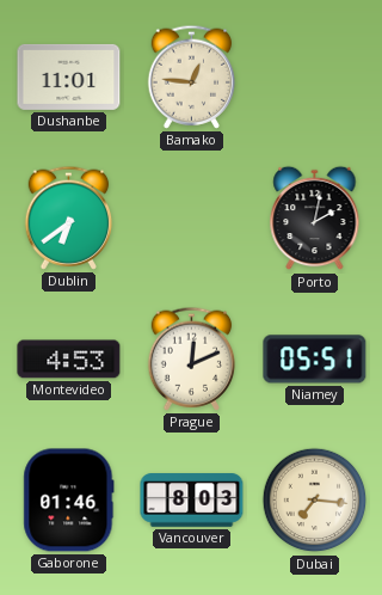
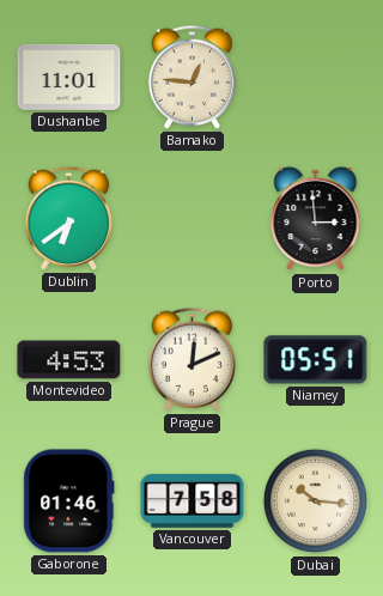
Porto: 2:02 -> 2:59 (316, 219)
Vancouver: 8:03 -> 7:58 (193, 501)
Dubai: 7:16 -> 10:16 (316, 501)
